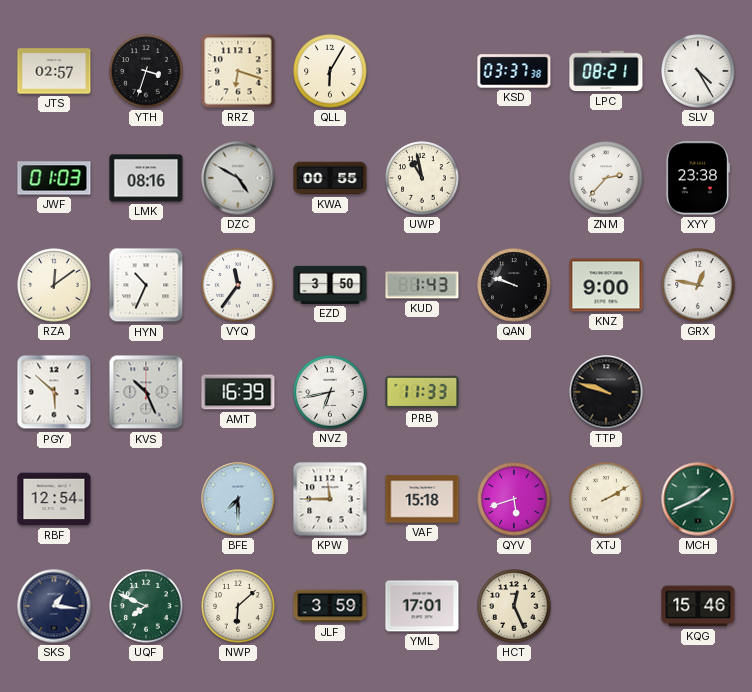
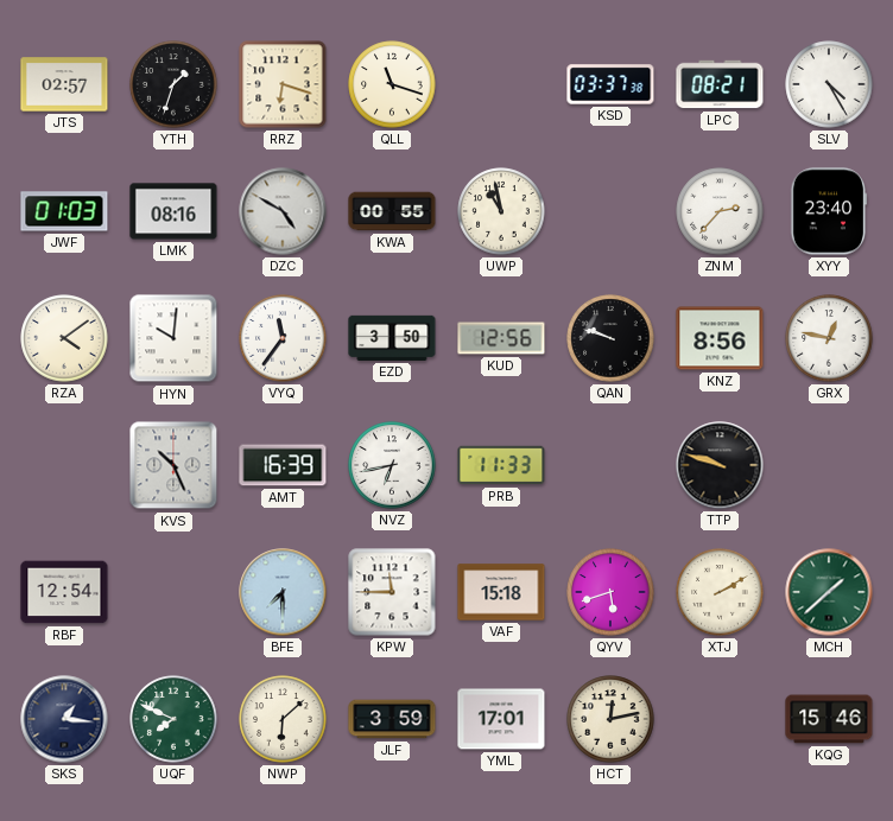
YTH: 3:33 -> 1:33 (173, 84)
QLL: 6:05 -> 11:18 (392, 84)
XYY: 23:38 -> 23:40 (829, 211)
RZA: 12:09 -> 4:09 (64, 338)
HYN: 10:34 -> 10:01 (173, 338)
KUD: 1:43 -> 12:56 (501, 338)
KNZ: 9:00 -> 8:56 (720, 338)
PGY: 5:52 -> none (54, 392)
MCH: 1:41 -> 1:38 (829, 592)
HCT: 12:26 -> 12:13 (610, 719)
